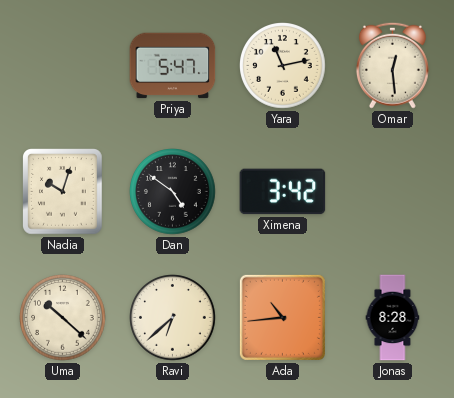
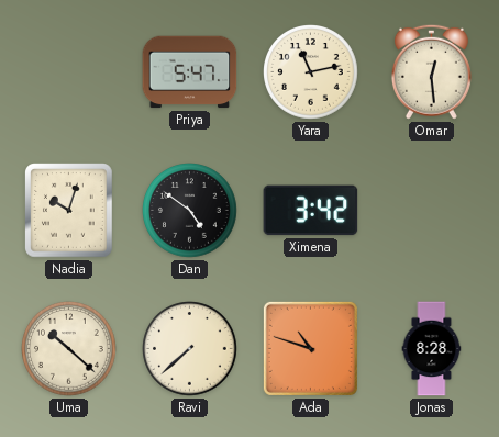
Ravi: 6:38 -> 7:38 (190, 349)
Ada: 10:44 -> 10:48 (310, 348)
